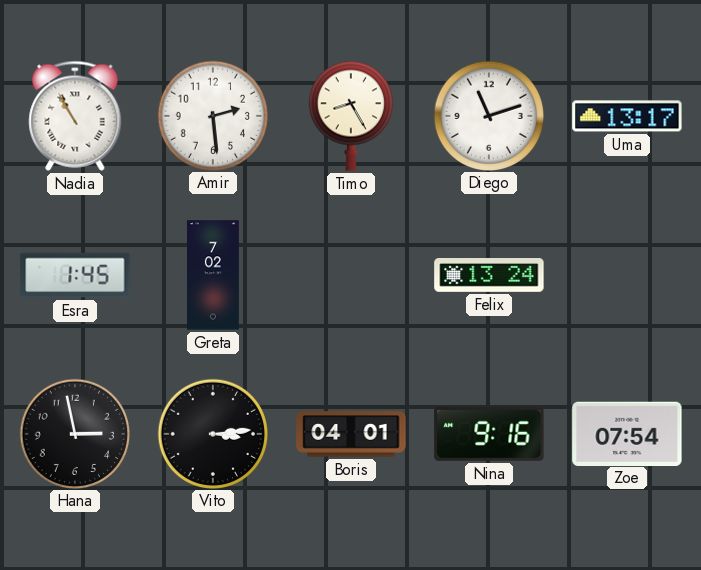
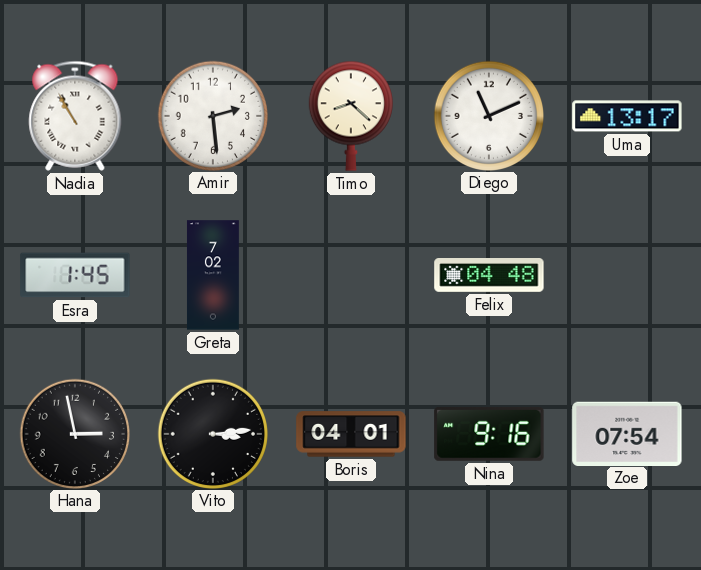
Timo: 8:25 -> 8:22 (351, 116)
Diego: 11:12 -> 11:11 (488, 115)
Felix: 13:24 -> 04:48 (489, 276)
